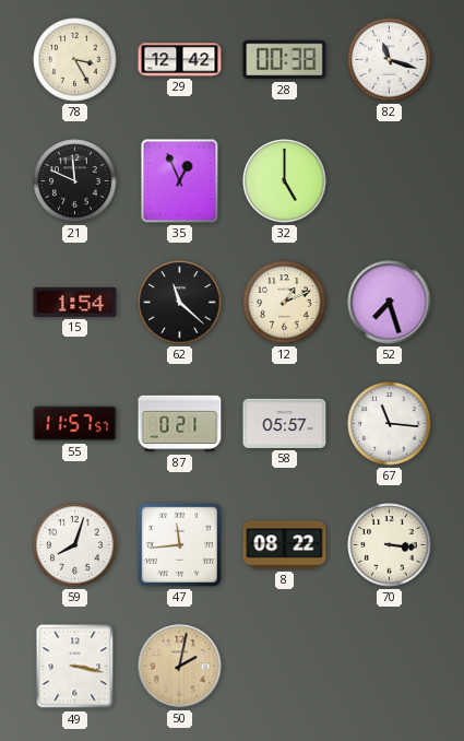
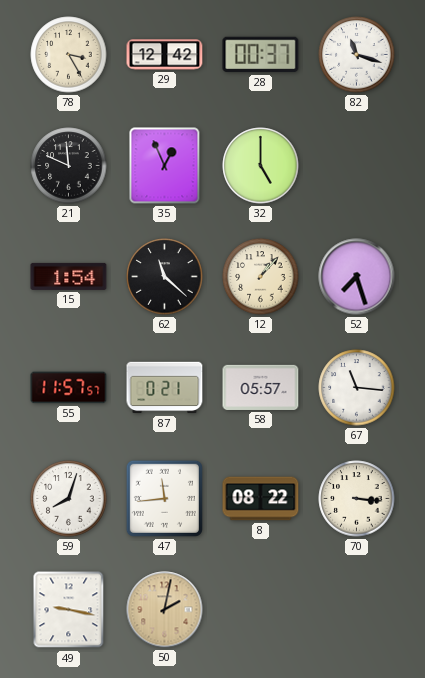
28: 00:38 -> 00:37 (261, 55)
12: 1:11 -> 1:07 (261, 277)
49: 3:17 -> 9:17 (69, 610)
